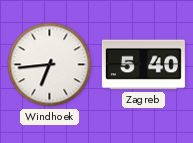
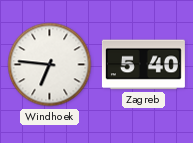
Windhoek: 6:44 -> 6:46 (50, 65)
